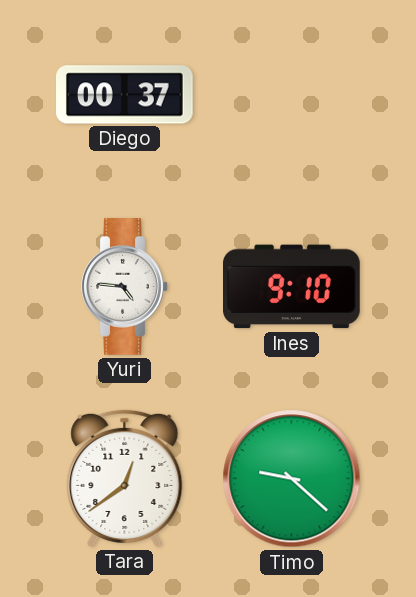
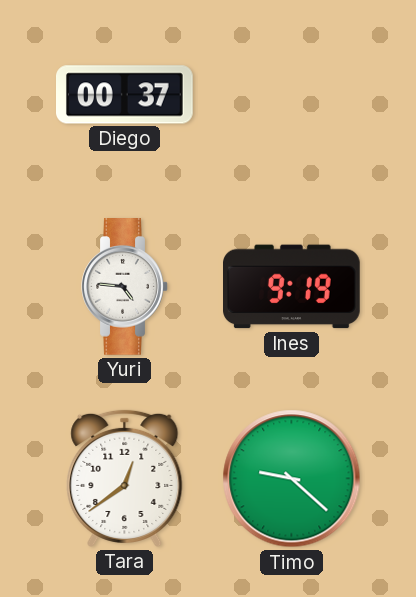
Ines: 9:10 -> 9:19 (292, 287)
